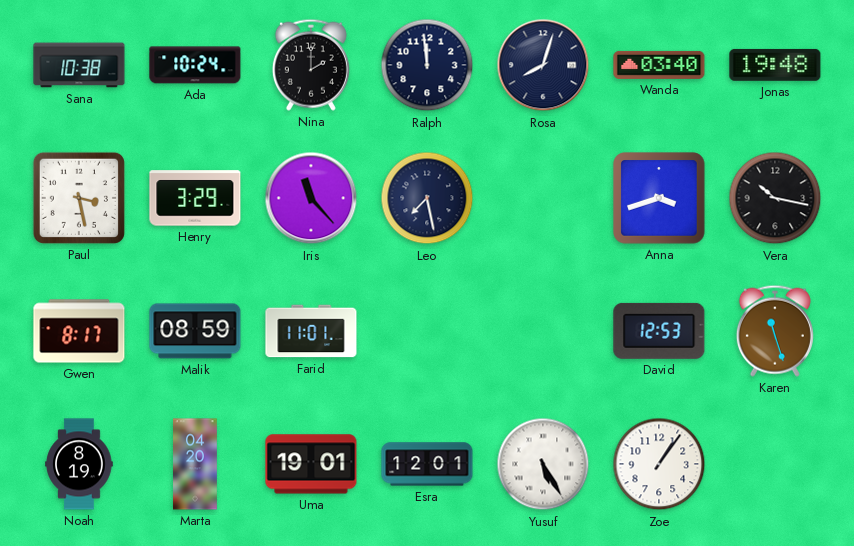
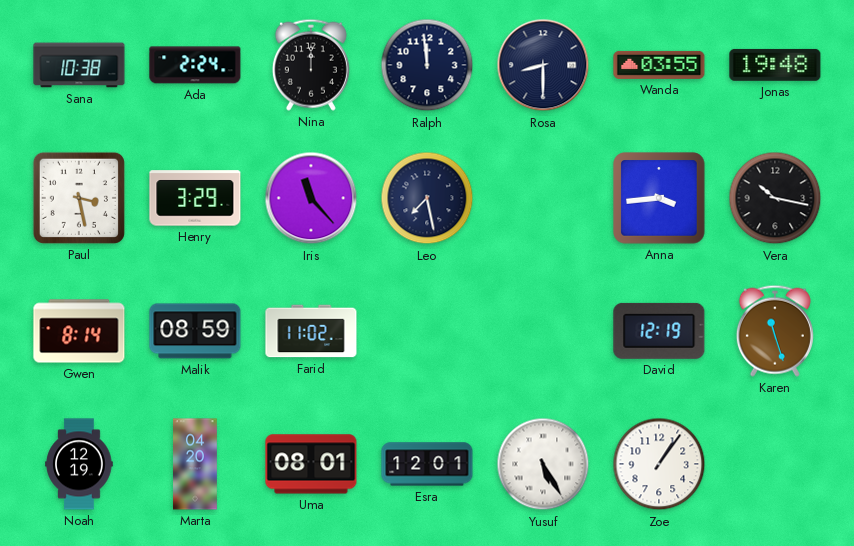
Ada: 10:24 -> 2:24 (195, 65)
Nina: 2:00 -> 12:00 (311, 65)
Rosa: 8:03 -> 8:30 (543, 65)
Wanda: 03:40 -> 03:55 (659, 65)
Anna: 3:42 -> 3:44 (659, 198)
Gwen: 8:17 -> 8:14 (79, 331)
Farid: 11:01 -> 11:02 (311, 331)
David: 12:53 -> 12:19 (659, 331)
Noah: 8:19 -> 12:19 (79, 464)
Uma: 19:01 -> 08:01 (311, 464)
